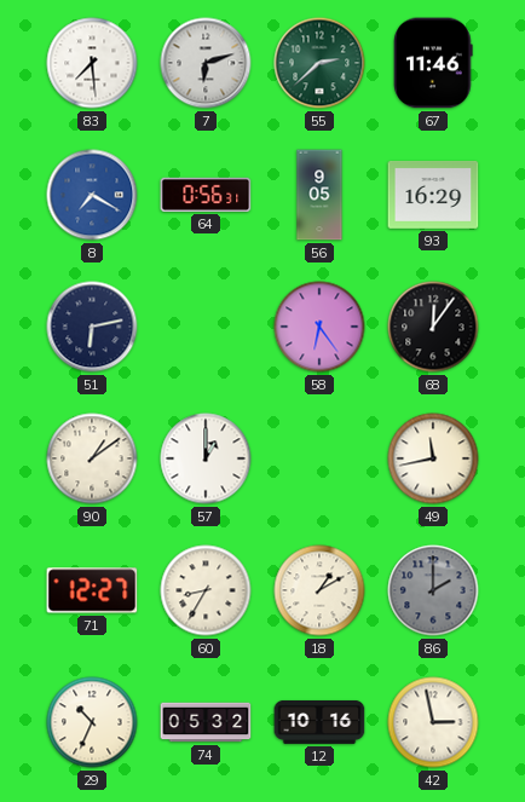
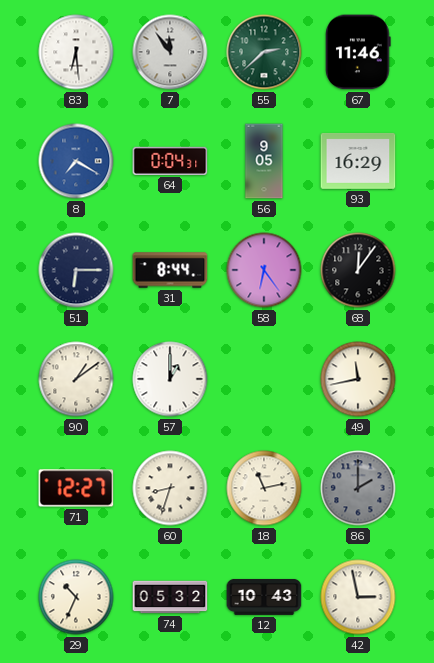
83: 7:29 -> 6:29 (76, 52)
7: 6:12 -> 11:54 (170, 52)
64: 0:56 -> 0:04 (170, 161)
51: 6:13 -> 6:15 (76, 270)
31: none -> 8:44 (170, 270)
60: 8:35 -> 8:33 (170, 488)
18: 1:10 -> 11:13 (264, 488)
12: 10:16 -> 10:43 (264, 597)
